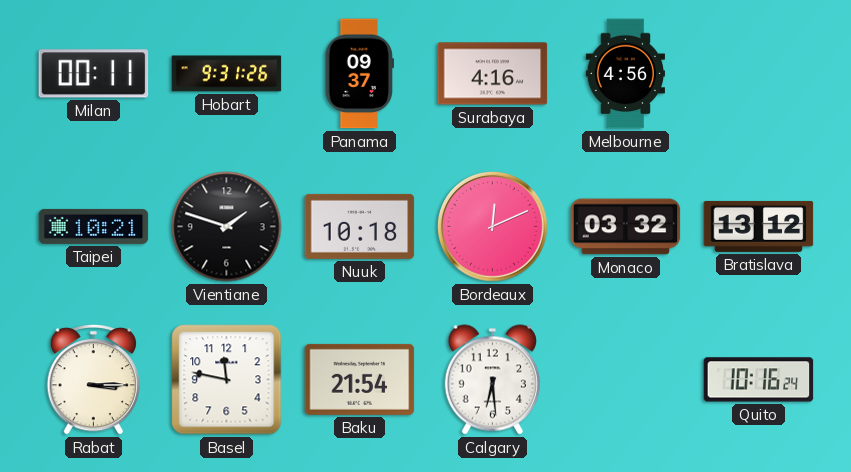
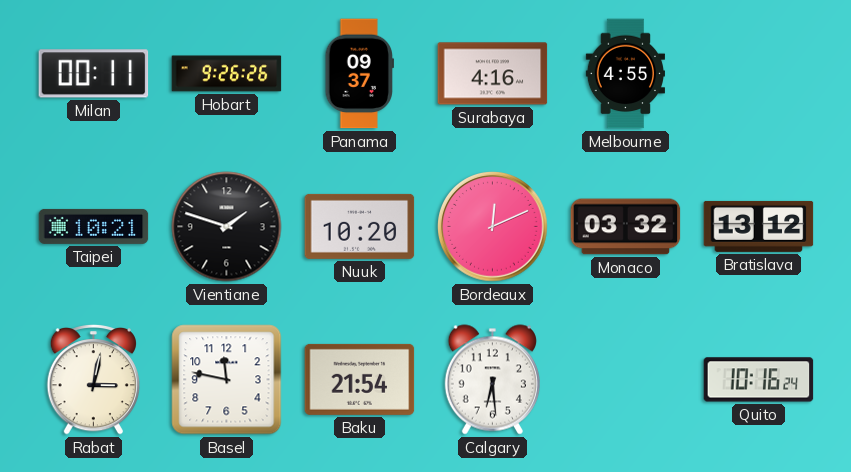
Hobart: 9:31 -> 9:26 (227, 74)
Melbourne: 4:56 -> 4:55 (625, 74)
Nuuk: 10:18 -> 10:20 (360, 226)
Rabat: 3:15 -> 3:02 (93, 380)
